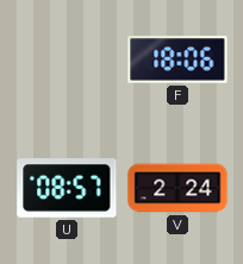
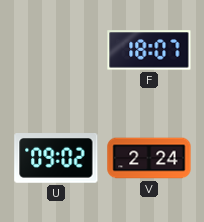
F: 18:06 -> 18:07 (149, 50)
U: 08:57 -> 09:02 (56, 159)
